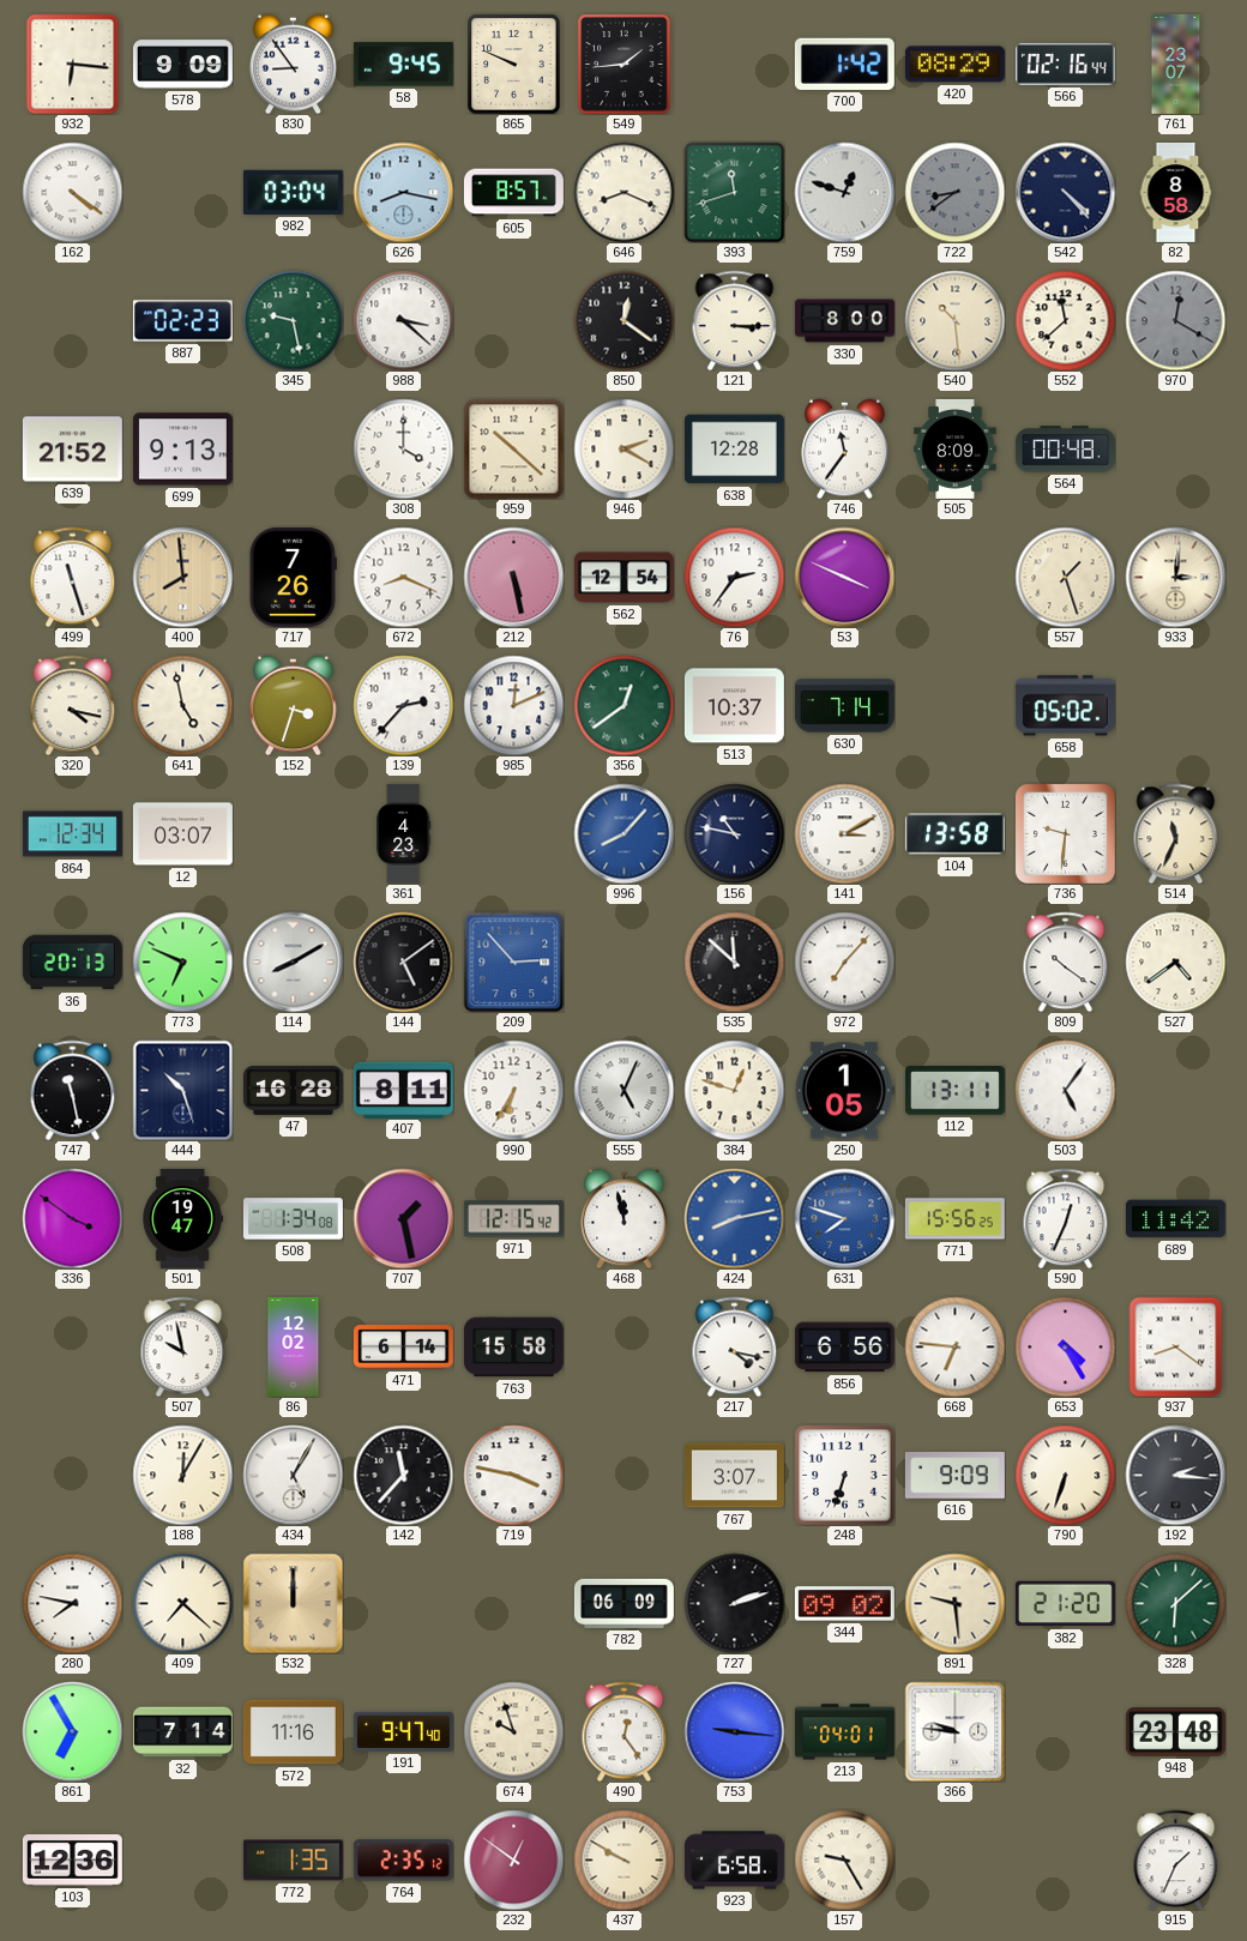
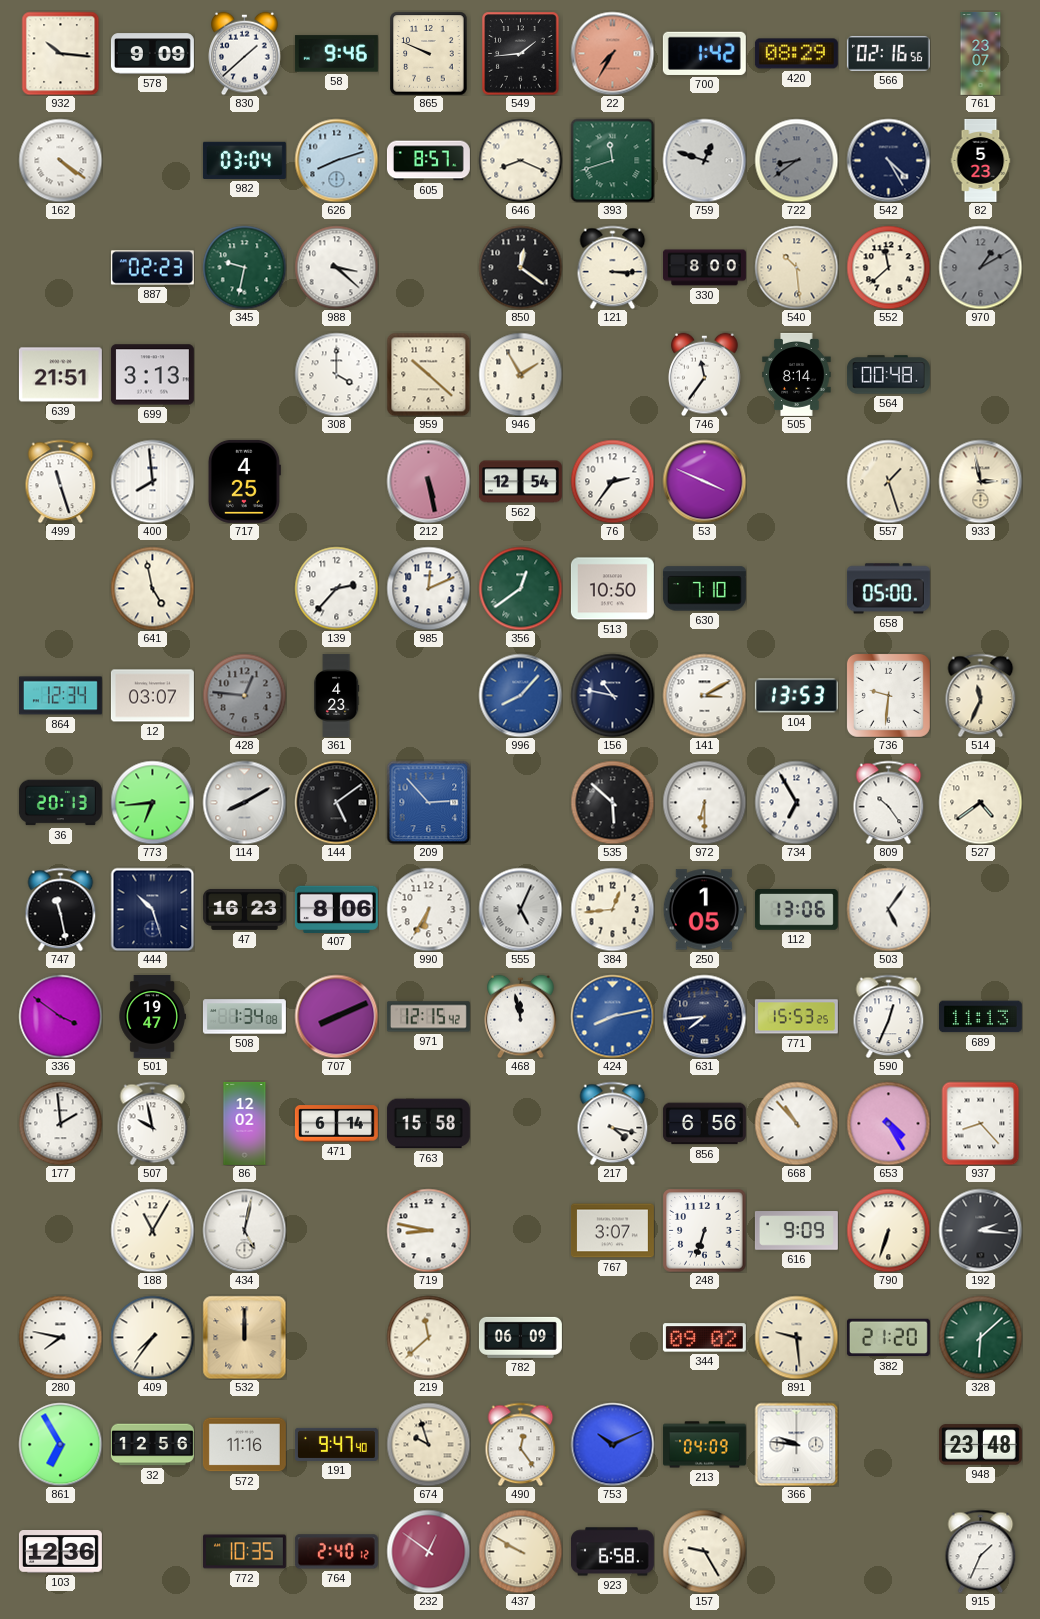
932: 6:16 -> 10:16 (61, 53)
830: 8:54 -> 1:38 (245, 53)
58: 9:45 -> 9:46 (336, 54)
22: none -> 7:35 (612, 53)
566: 02:16:44 -> 02:16:56 (888, 53)
626: 8:17 -> 8:12 (336, 160)
542: 4:23 -> 4:25 (888, 160)
82: 8:58 -> 5:23 (981, 160)
345: 9:28 -> 9:32 (244, 267)
970: 12:20 -> 1:10 (980, 267)
639: 21:52 -> 21:51 (60, 375)
699: 9:13 -> 3:13 (152, 375)
946: 2:20 -> 1:55 (520, 374)
638: 12:28 -> none (734, 450)
505: 8:09 -> 8:14 (797, 374)
400 dial: champagne -> white (152, 481)
717: 7:26 -> 4:25 (244, 481)
672: 8:19 -> none (403, 577)
933: 3:01 -> 2:58 (980, 481)
320: 4:17 -> none (73, 705)
152: 3:33 -> none (294, 705)
513: 10:37 -> 10:50 (612, 589)
630: 7:14 -> 7:10 (704, 589)
658: 05:02 -> 05:00 (888, 589)
428: none -> 12:46 (244, 695)
104: 13:58 -> 13:53 (796, 696)
773: 6:49 -> 6:44 (152, 802)
535: 11:52 -> 5:52 (612, 802)
972: 7:07 -> 6:30 (704, 802)
734: none -> 6:55 (796, 802)
809: 10:21 -> 10:24 (889, 802)
47: 16:28 -> 16:23 (244, 909)
407: 8:11 -> 8:06 (336, 909)
384: 12:48 -> 12:44 (612, 909)
112: 13:11 -> 13:06 (796, 910)
707: 1:28 -> 8:11 (336, 1016)
631: 7:48 -> 7:44 (704, 1016)
631 dial: blue -> navy (704, 1016)
771: 15:56 -> 15:53 (796, 1017)
689: 11:42 -> 11:13 (980, 1017)
177: none -> 1:59 (60, 1123)
668: 6:46 -> 10:53 (796, 1123)
937: 8:21 -> 8:23 (981, 1123)
188: 12:05 -> 11:05 (152, 1230)
434: 5:05 -> 5:02 (244, 1230)
142: 11:37 -> none (403, 1475)
719: 3:47 -> 8:47 (428, 1230)
409: 7:22 -> 7:36 (152, 1337)
219: none -> 11:38 (428, 1337)
727: 2:12 -> none (734, 1603)
32: 7:14 -> 12:56 (152, 1445)
753: 9:16 -> 10:11 (612, 1444)
213: 04:01 -> 04:09 (704, 1445)
772: 1:35 -> 10:35 (244, 1552)
764: 2:35 -> 2:40 (336, 1552)
